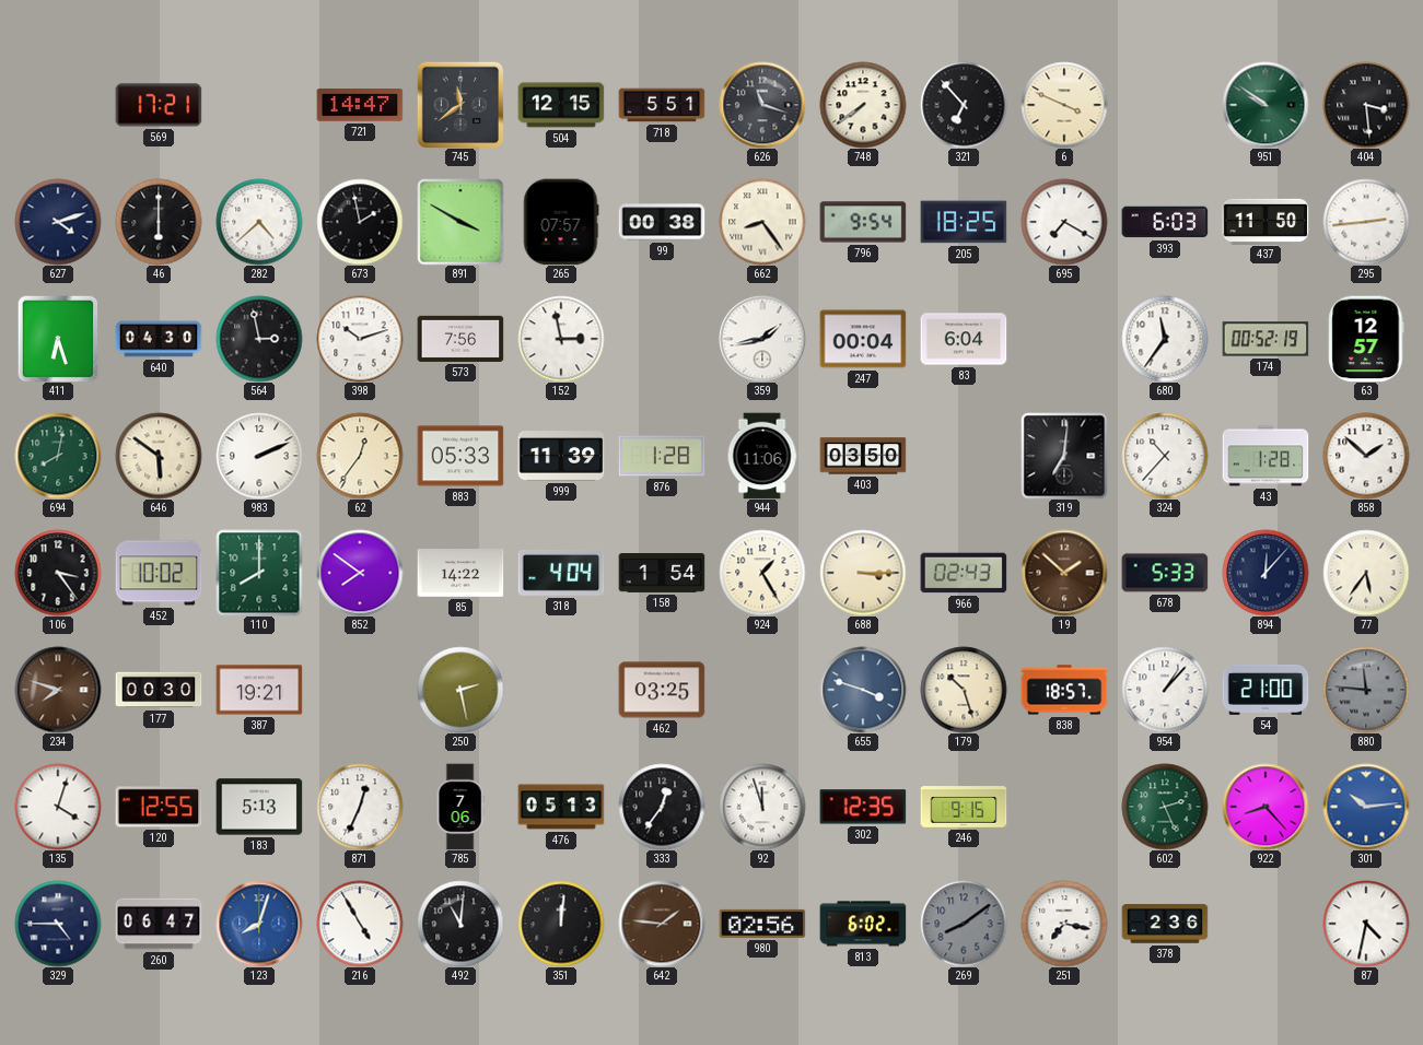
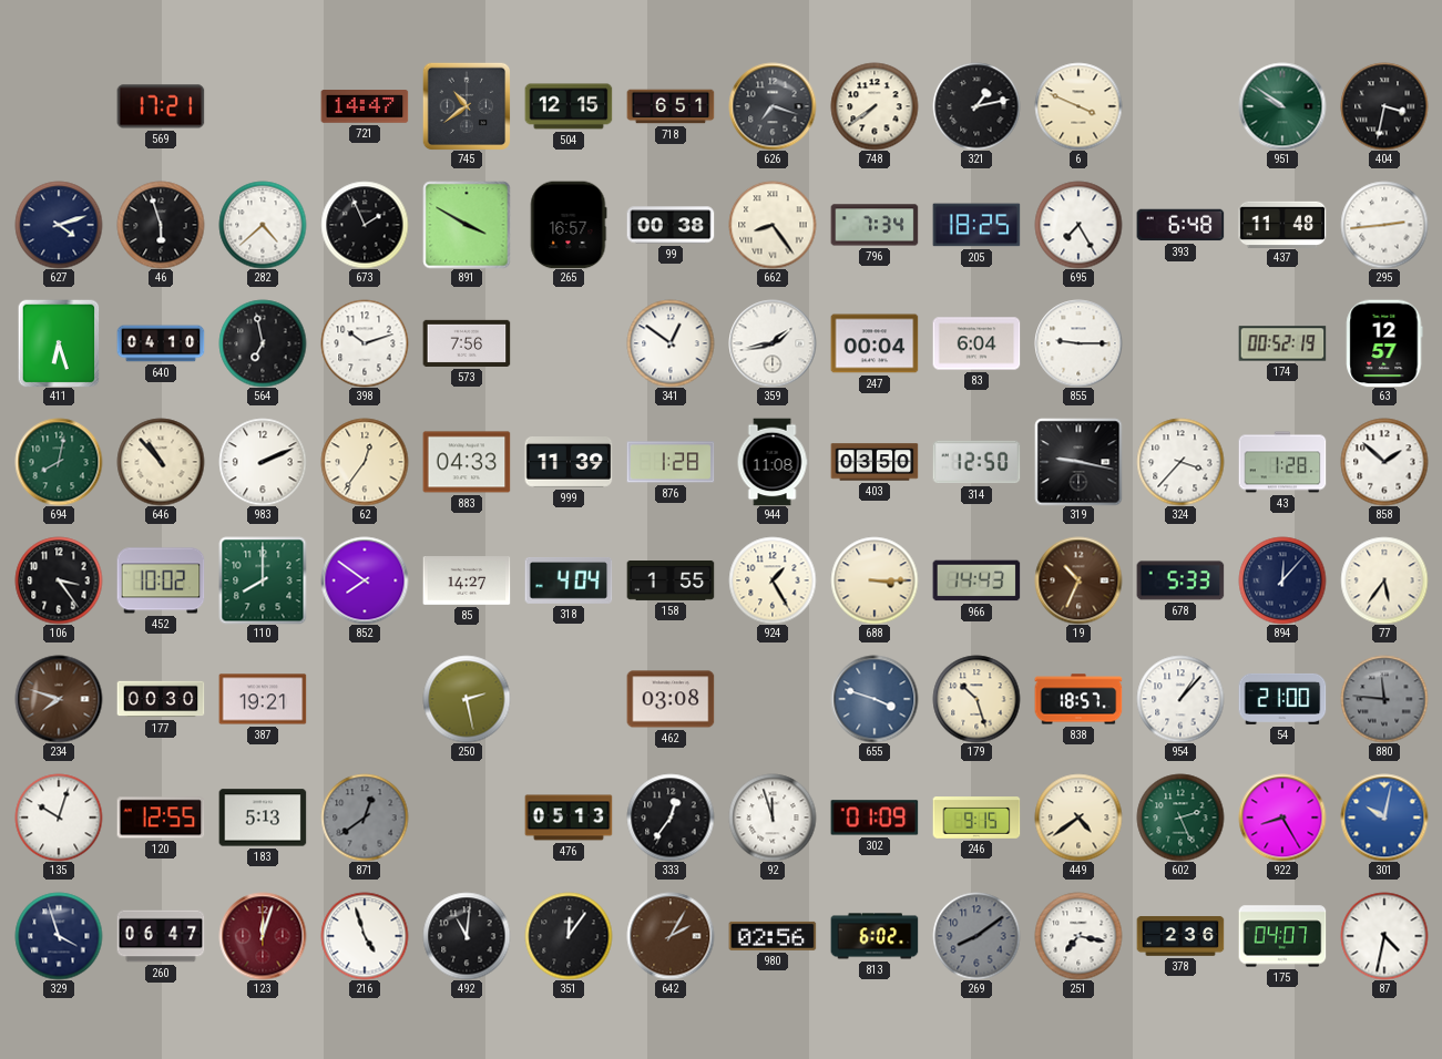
745: 11:39 -> 10:39 (467, 106)
718: 5:51 -> 6:51 (671, 106)
626: 11:18 -> 7:18 (773, 106)
321: 6:53 -> 1:13 (976, 106)
404: 3:29 -> 3:32 (1384, 106)
46: 6:00 -> 5:57 (161, 225)
673: 1:58 -> 1:56 (365, 225)
265: 07:57 -> 16:57 (569, 225)
796: 9:54 -> 7:34 (875, 225)
695: 7:20 -> 7:25 (1078, 225)
393: 6:03 -> 6:48 (1180, 225)
437: 11:50 -> 11:48 (1282, 224)
640: 04:30 -> 04:10 (161, 343)
564: 2:58 -> 6:58 (263, 343)
152: 2:58 -> none (561, 339)
341: none -> 12:51 (671, 343)
855: none -> 9:15 (1078, 343)
680: 11:36 -> none (1165, 339)
646: 5:51 -> 10:53 (161, 462)
883: 05:33 -> 04:33 (467, 462)
944: 11:06 -> 11:08 (773, 462)
314: none -> 12:50 (976, 462)
319: 7:01 -> 9:17 (1078, 462)
324: 10:37 -> 3:37 (1180, 462)
85: 14:22 -> 14:27 (467, 582)
158: 1:54 -> 1:55 (671, 582)
966: 02:43 -> 14:43 (976, 580)
19: 1:52 -> 10:34 (1078, 580)
462: 03:25 -> 03:08 (671, 699)
135: 4:03 -> 10:03 (59, 818)
871: 12:34 -> 12:39 (365, 818)
871 dial: white -> grey (365, 818)
785: 7:06 -> none (460, 807)
302: 12:35 -> 01:09 (875, 818)
449: none -> 4:39 (1078, 818)
922: 8:23 -> 8:25 (1282, 818)
301: 10:14 -> 10:02 (1384, 818)
329: 4:45 -> 3:57 (59, 936)
123: 8:03 -> 12:03 (263, 936)
123 dial: blue -> burgundy (263, 936)
216: 4:55 -> 4:57 (365, 936)
351: 12:01 -> 12:06 (569, 936)
642: 1:46 -> 2:05 (671, 936)
175: none -> 04:07 (1282, 936)
